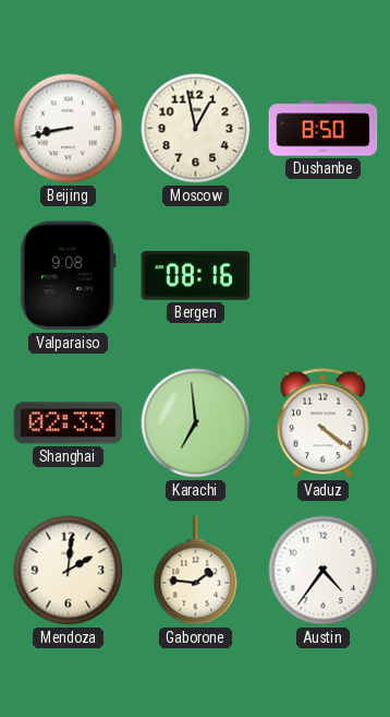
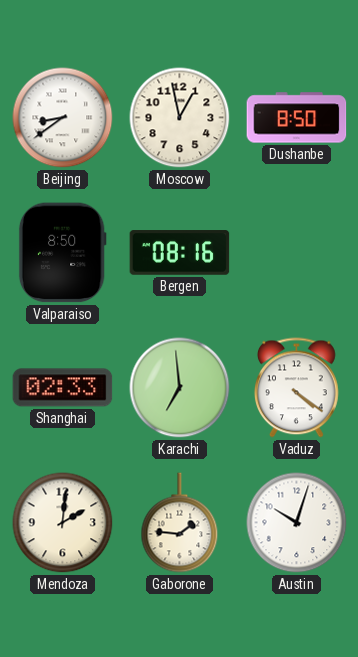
Beijing: 8:43 -> 8:39 (63, 118)
Valparaiso: 9:08 -> 8:50 (62, 253)
Austin: 4:36 -> 10:03 (297, 523)
